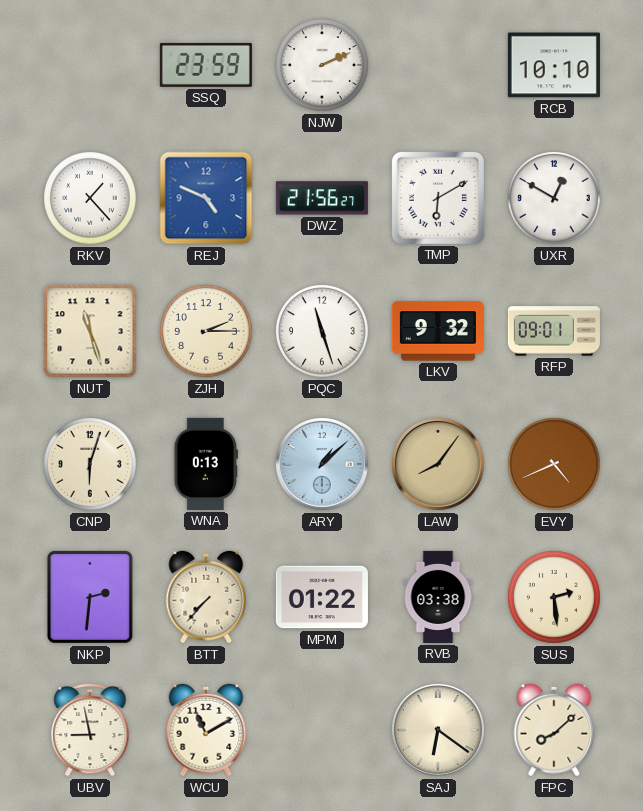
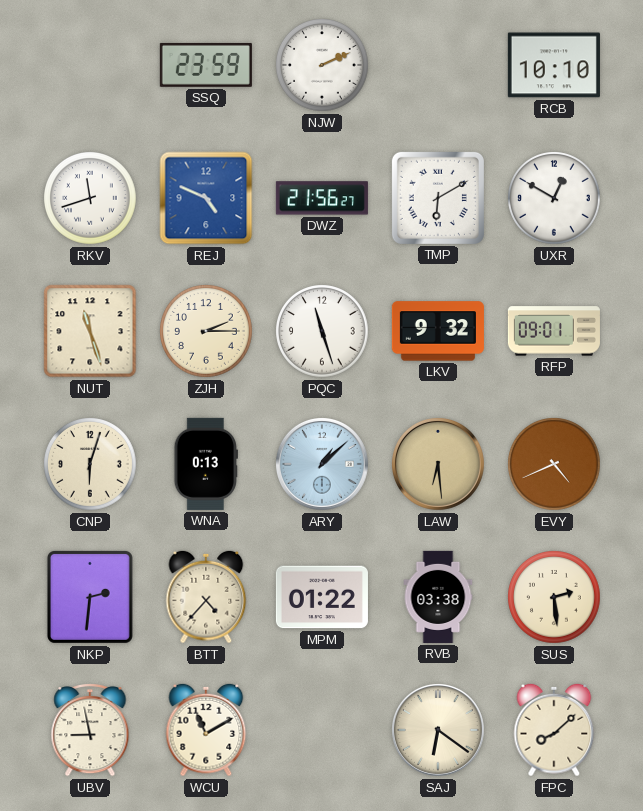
RKV: 1:23 -> 11:42 (91, 199)
LAW: 8:06 -> 6:29 (438, 464)
BTT: 7:37 -> 4:37 (206, 597)
